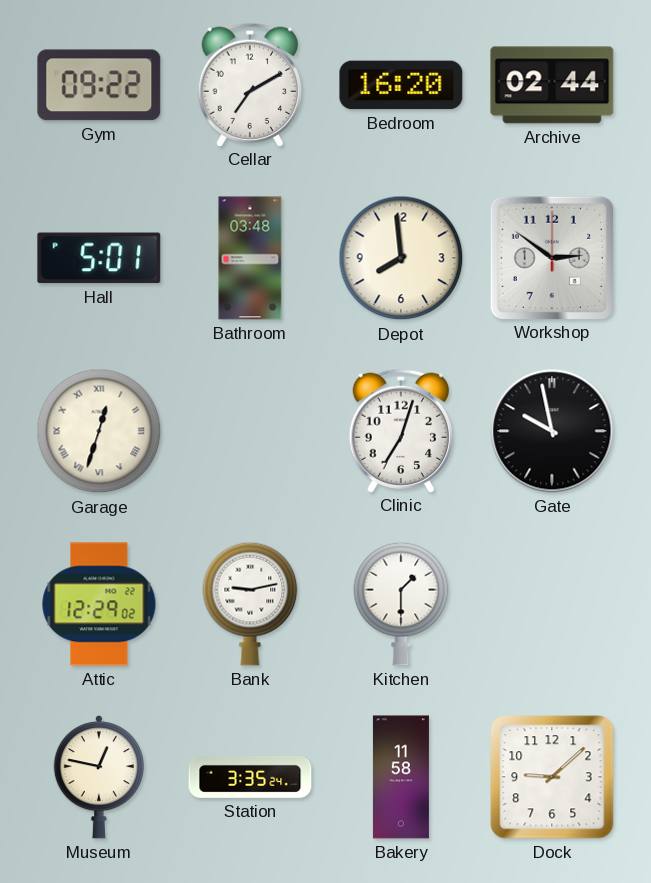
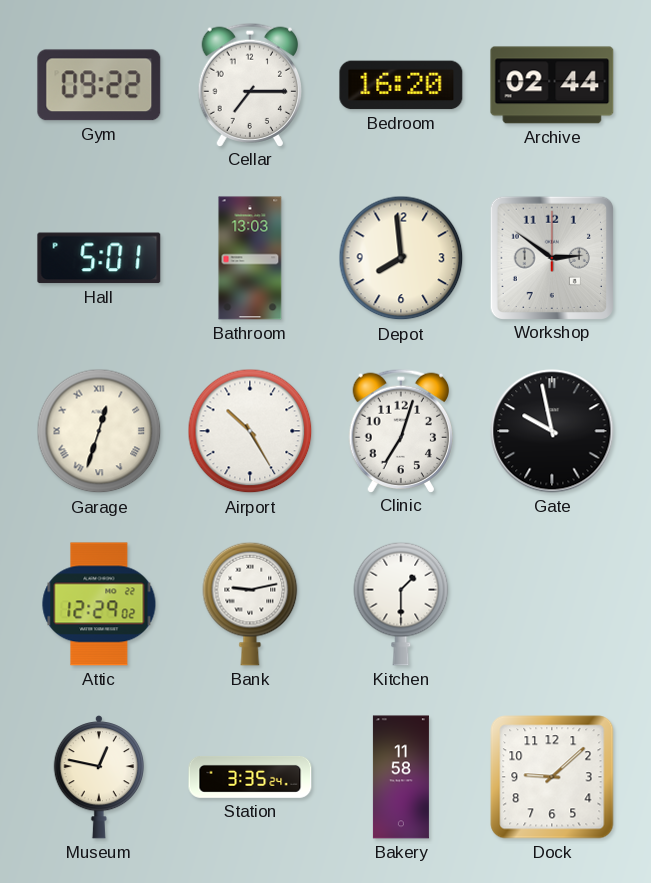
Cellar: 7:10 -> 7:15 (249, 84)
Bathroom: 03:48 -> 13:03 (250, 258)
Airport: none -> 10:25 (250, 431)
